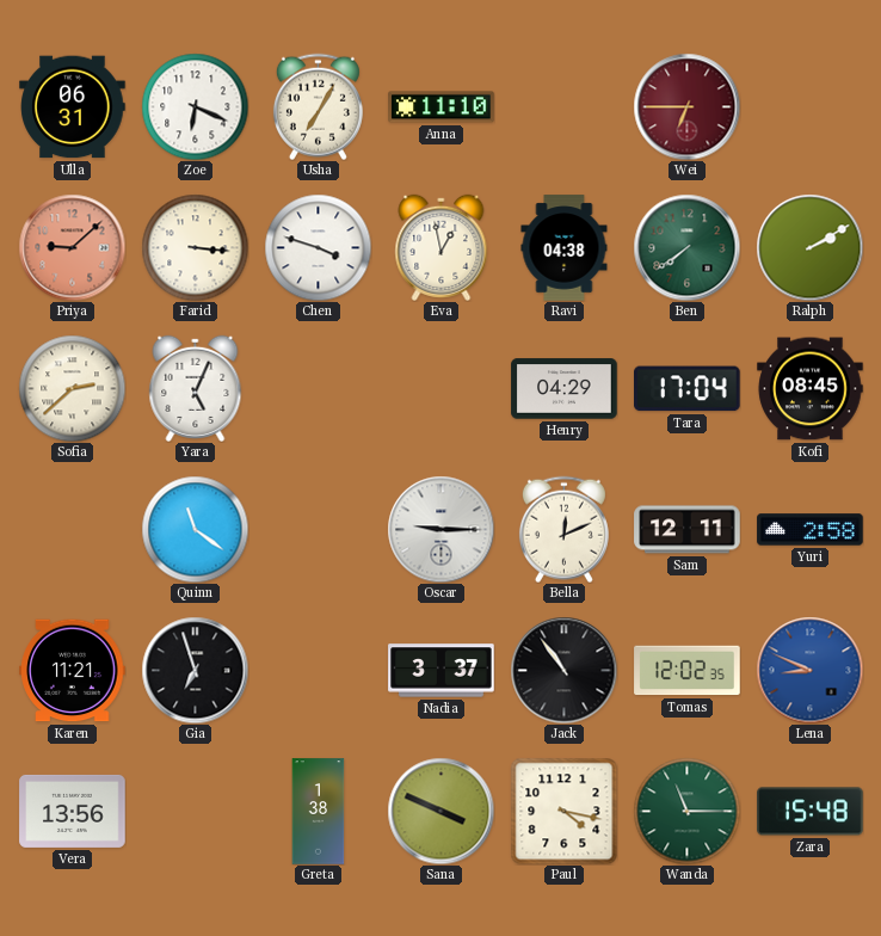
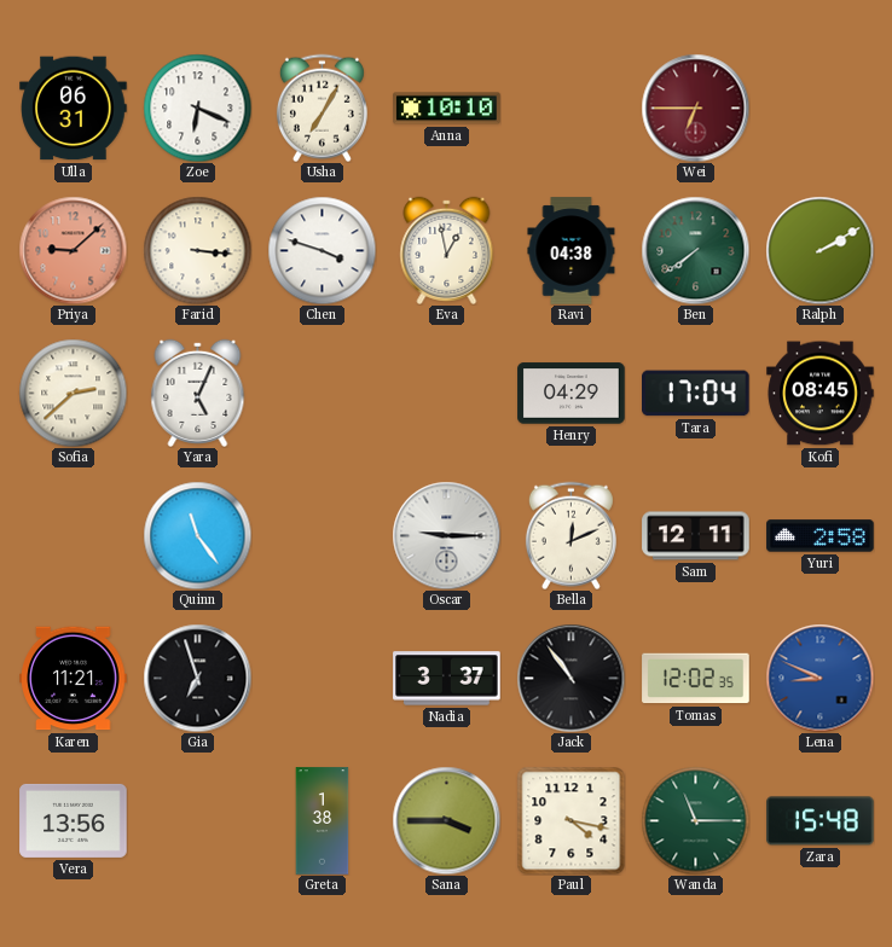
Anna: 11:10 -> 10:10 (447, 109)
Quinn: 11:21 -> 11:24 (197, 535)
Sana: 3:49 -> 3:45 (446, 820)
